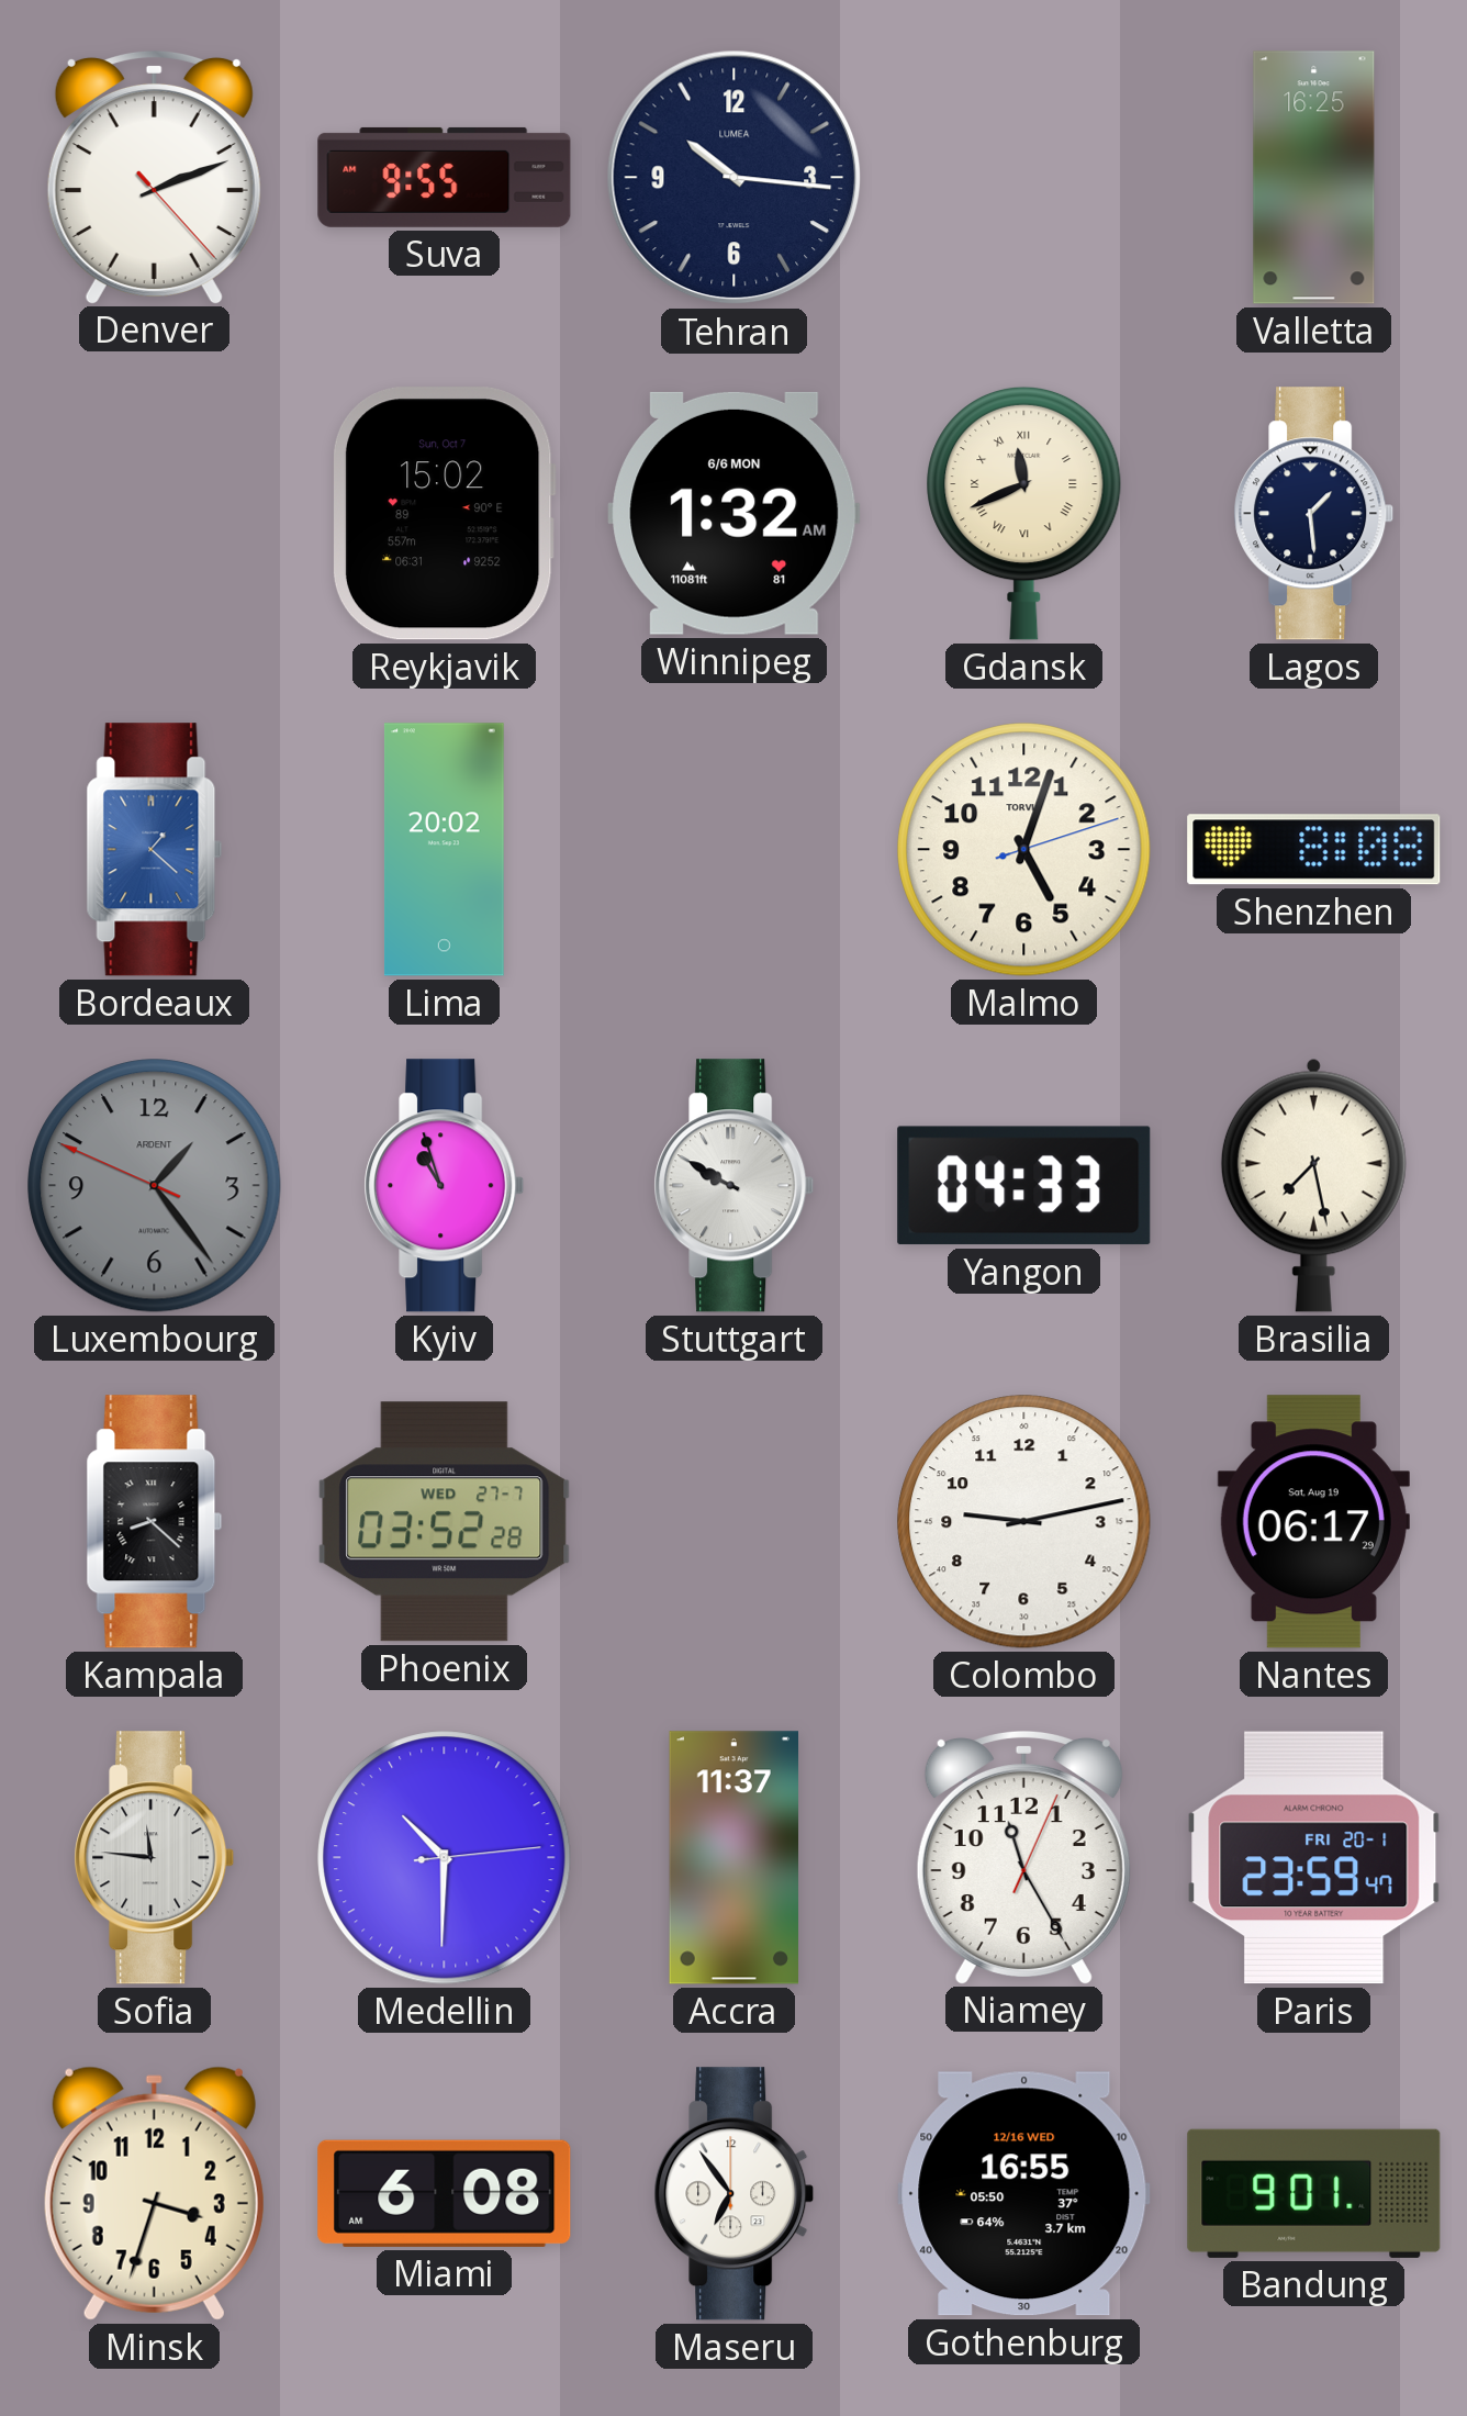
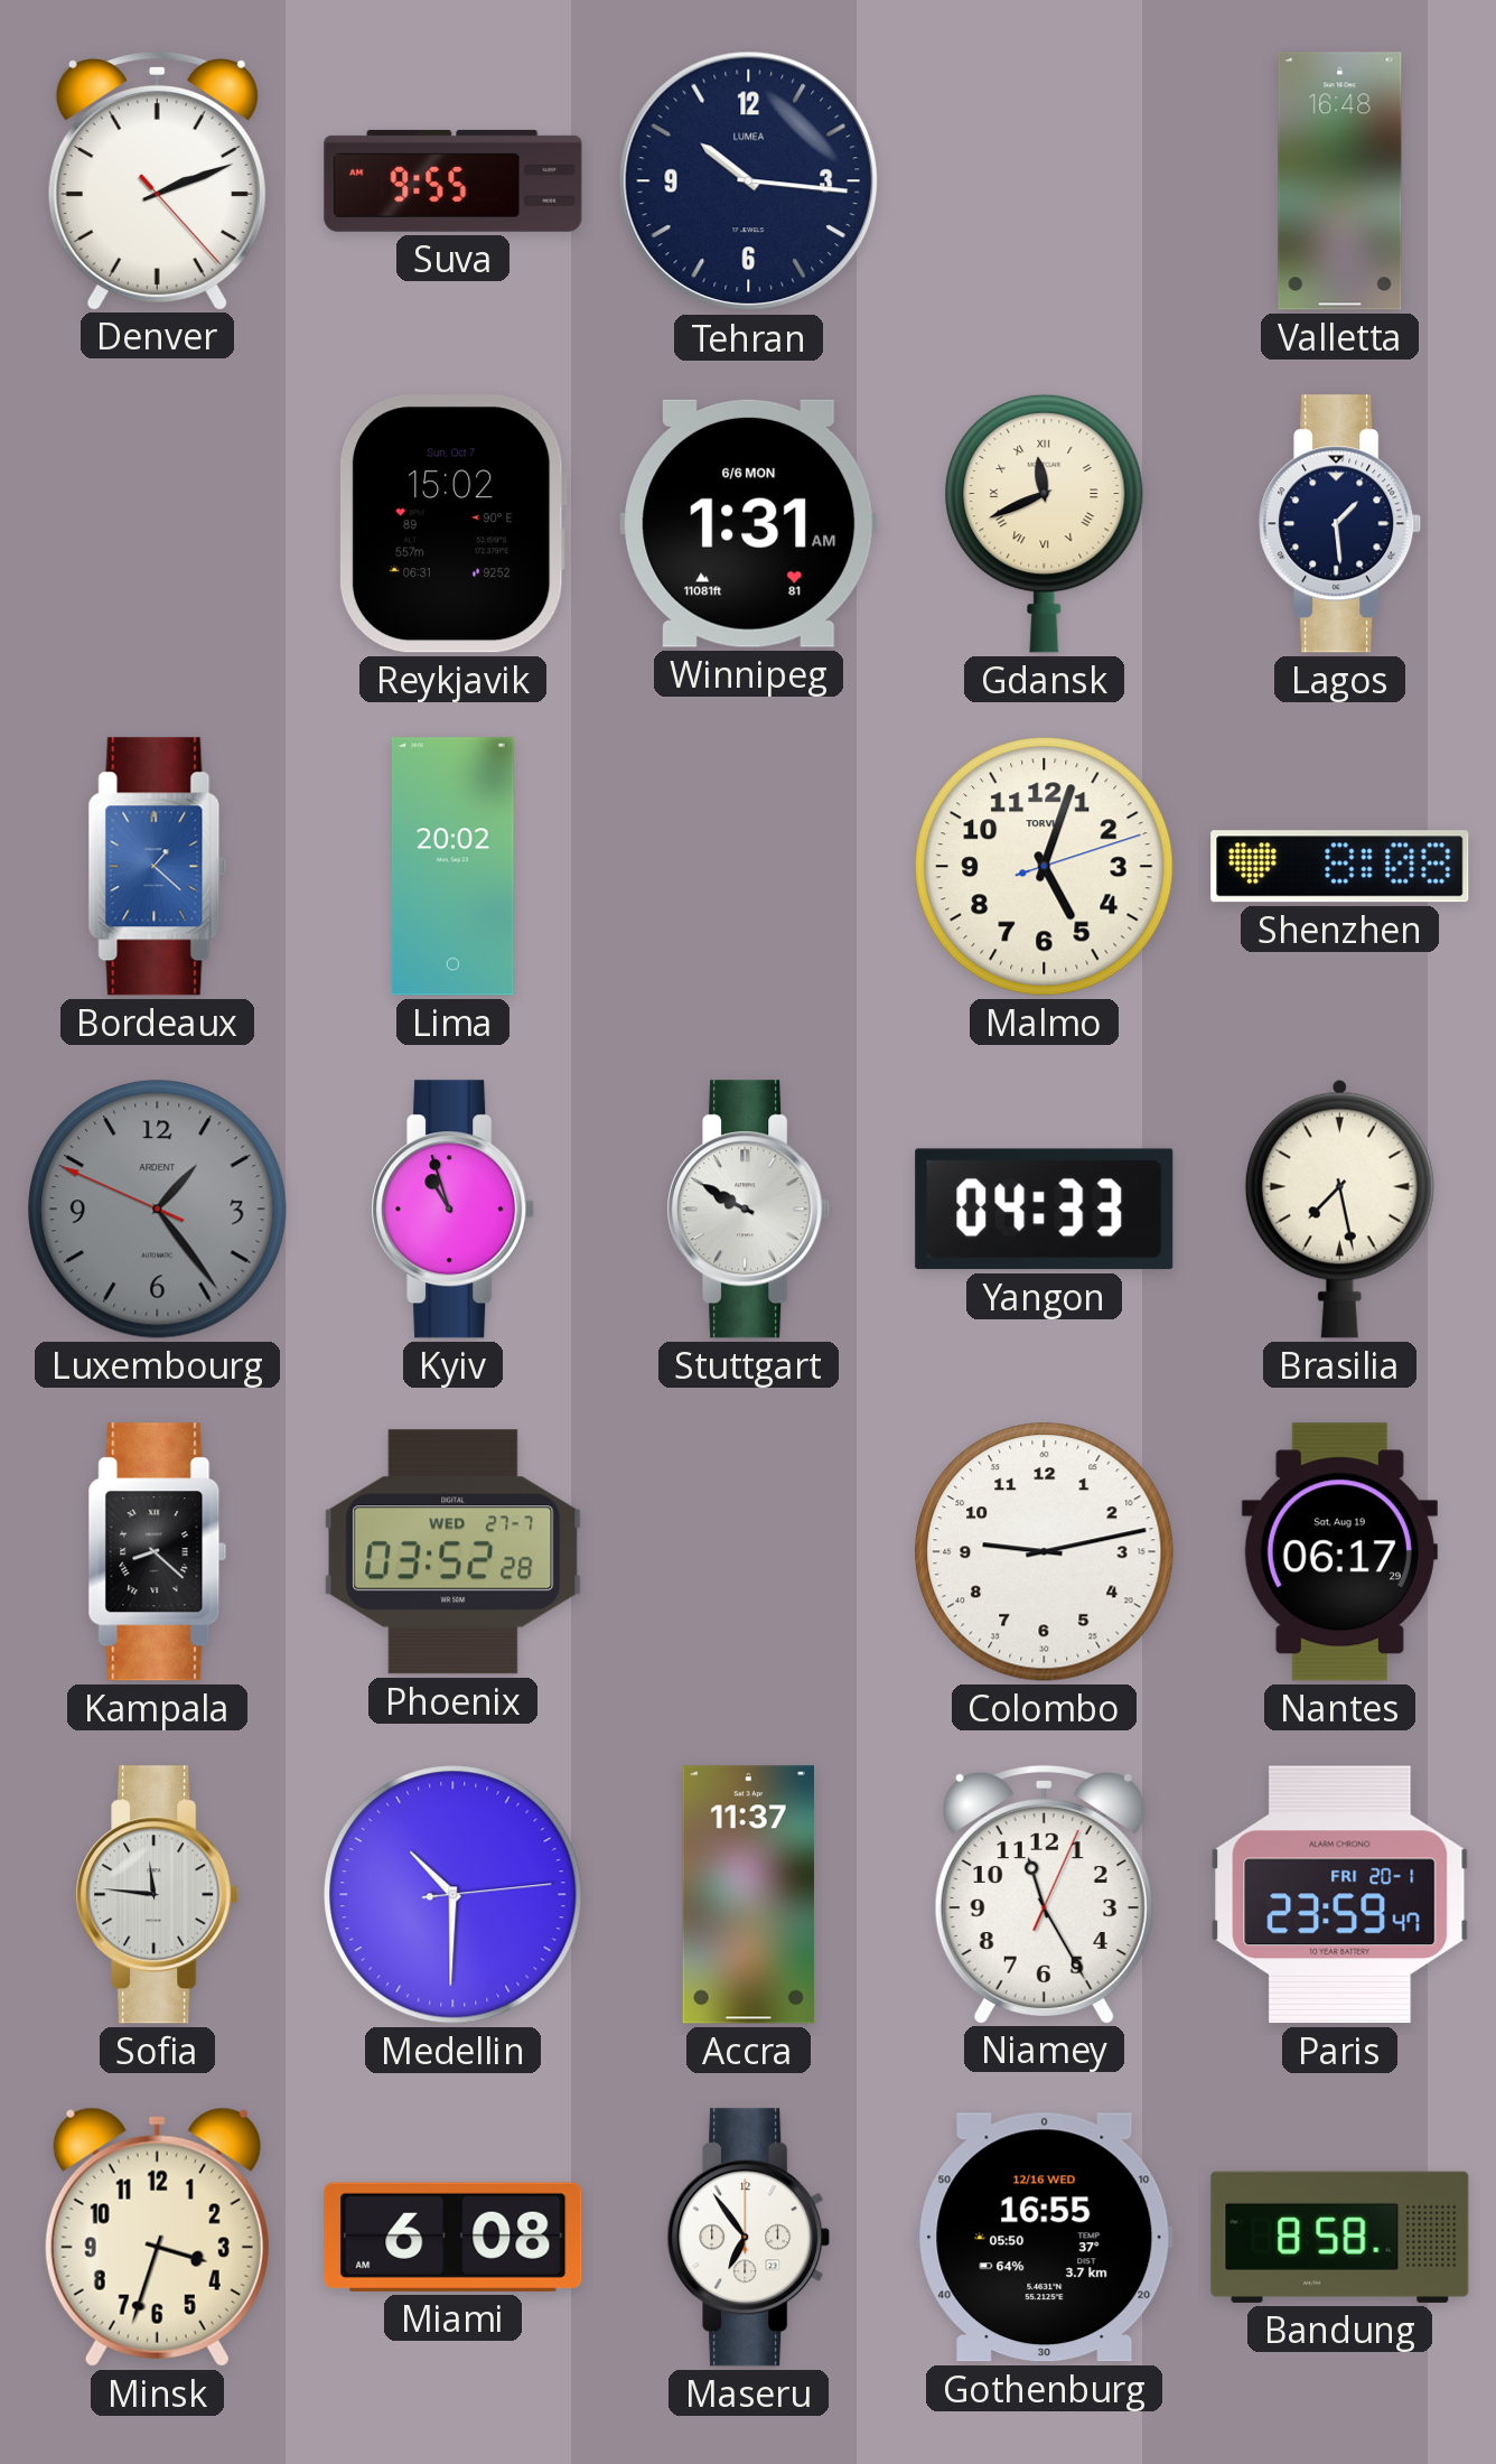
Valletta: 16:25 -> 16:48 (1340, 181)
Winnipeg: 1:32 -> 1:31 (749, 523)
Bandung: 9:01 -> 8:58 (1340, 2237)
